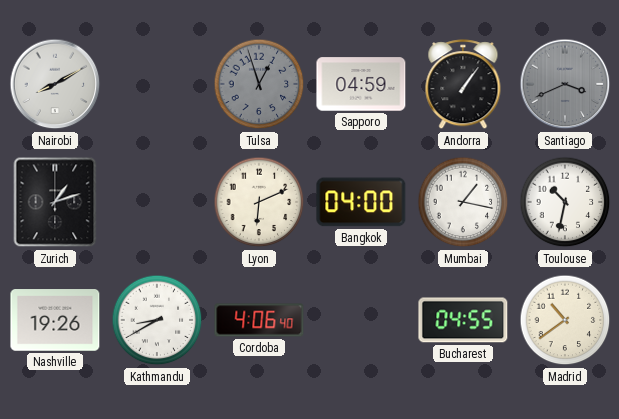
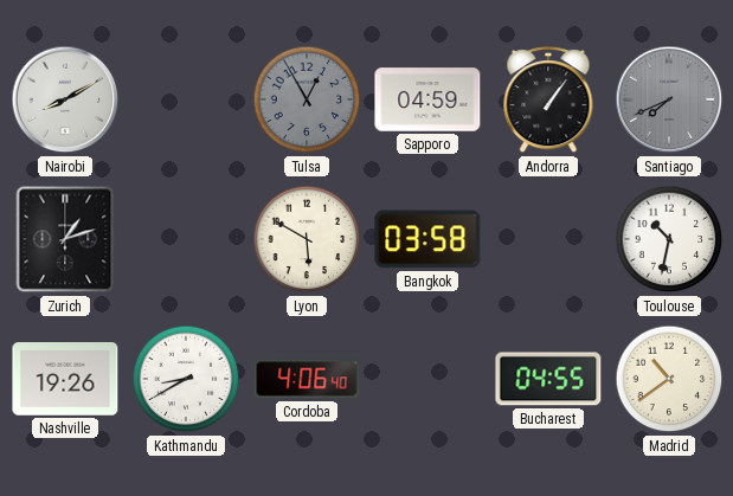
Tulsa: 12:57 -> 12:55 (307, 99)
Santiago: 3:41 -> 7:41 (669, 99)
Lyon: 6:11 -> 5:50 (307, 239)
Bangkok: 04:00 -> 03:58 (427, 239)
Mumbai: 1:17 -> none (463, 202)
